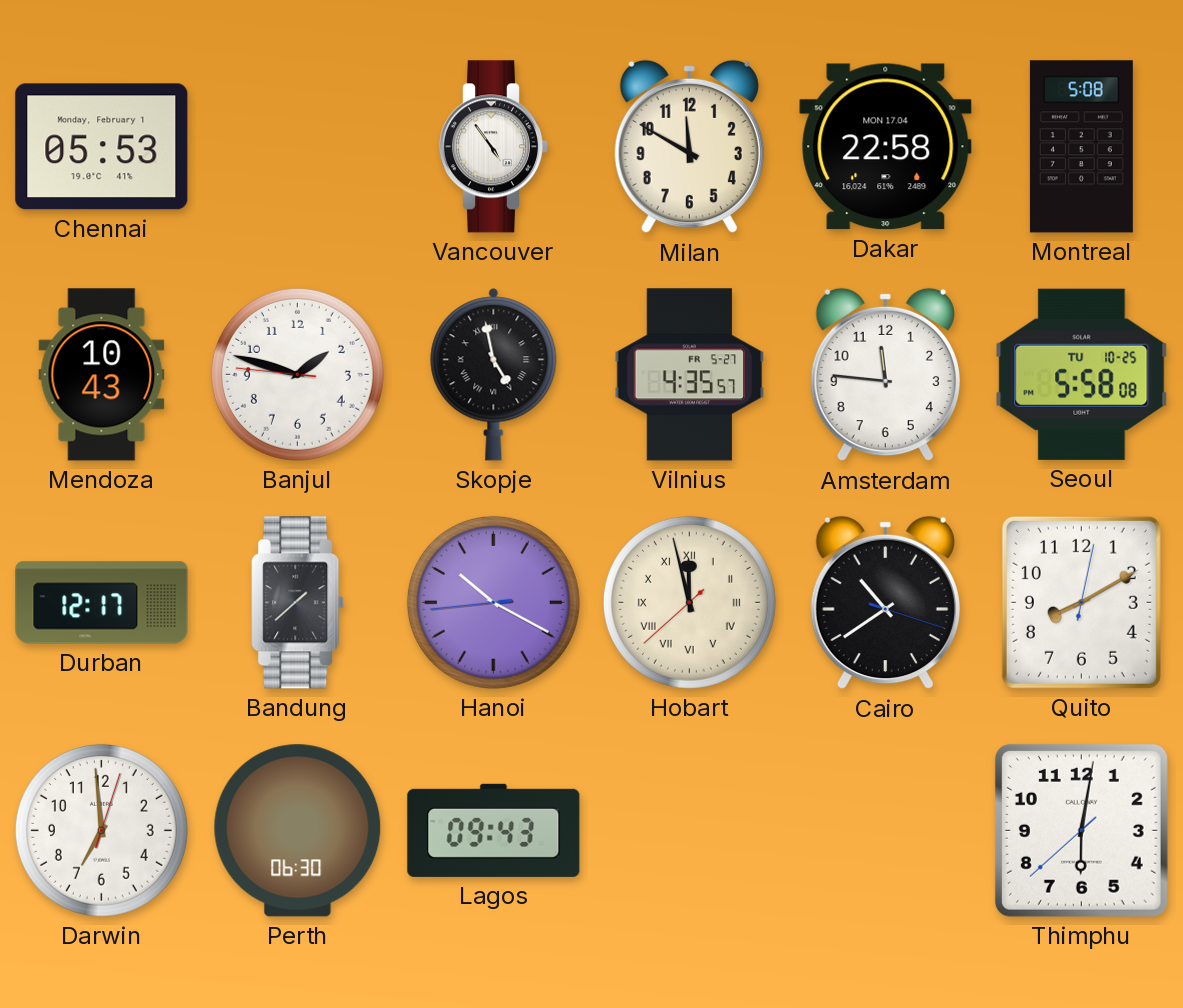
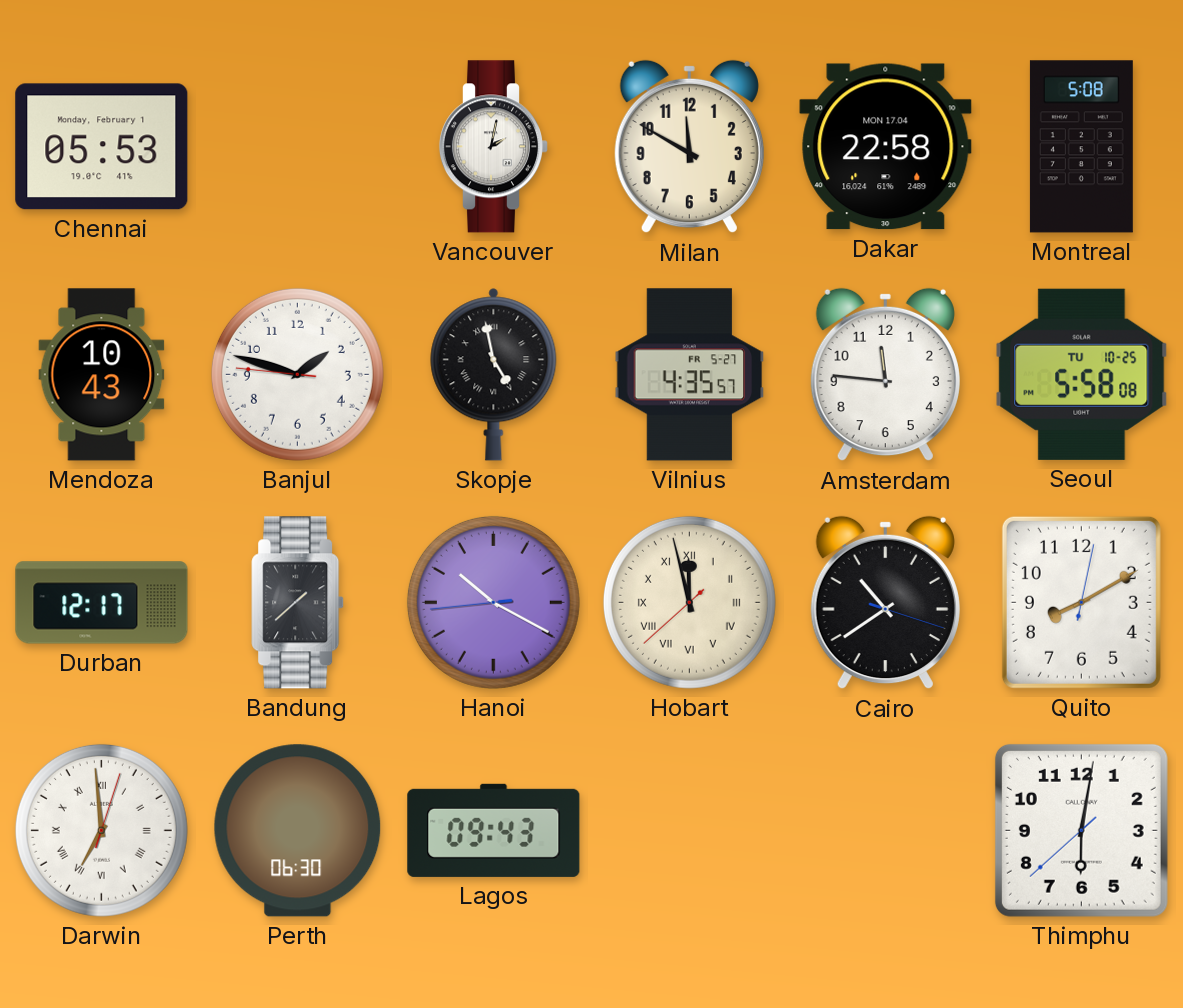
Vancouver: 4:54 -> 2:02 (493, 147)
Darwin numerals: Arabic -> Roman (101, 830)
